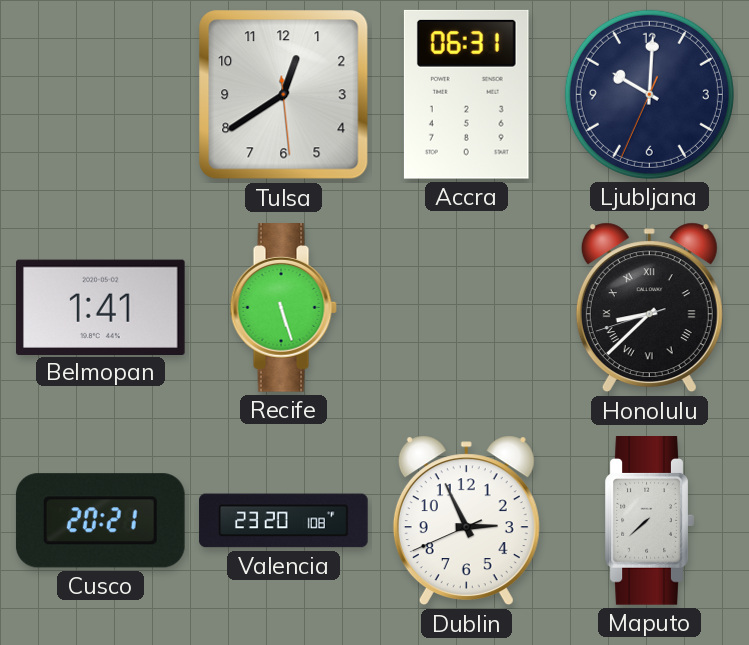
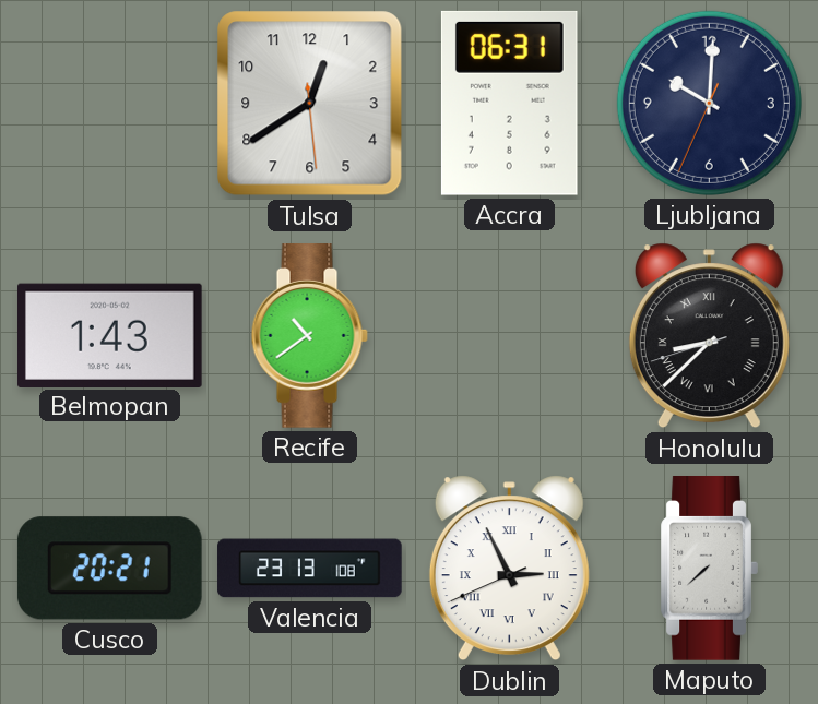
Belmopan: 1:41 -> 1:43 (110, 335)
Recife: 5:27 -> 10:39 (309, 336)
Valencia: 23:20 -> 23:13 (310, 569)
Dublin numerals: Arabic -> Roman (509, 569)
